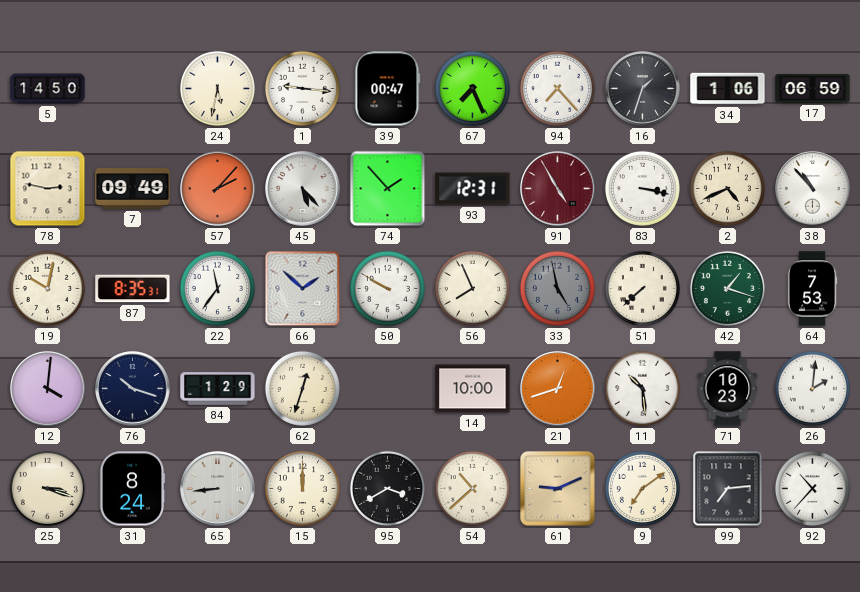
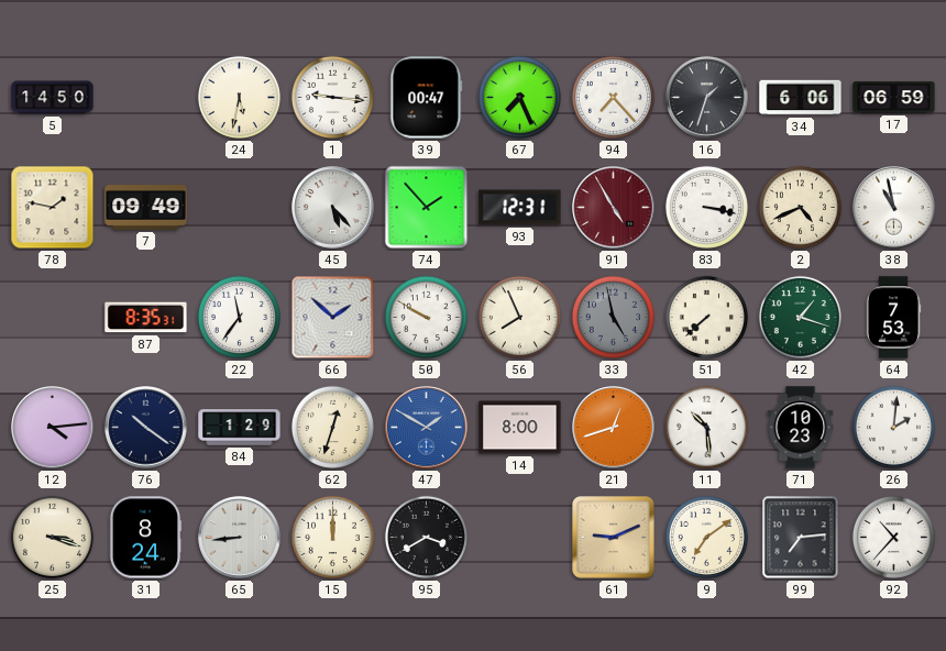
34: 1:06 -> 6:06 (801, 98)
78: 2:47 -> 1:47 (53, 208)
57: 2:07 -> none (218, 189)
38: 10:53 -> 10:58 (894, 208)
19: 10:02 -> none (47, 288)
12: 4:01 -> 4:14 (53, 428)
76: 10:18 -> 10:21 (146, 428)
47: none -> 1:50 (427, 428)
14: 10:00 -> 8:00 (520, 428)
54: 10:38 -> none (472, 488)
